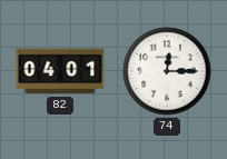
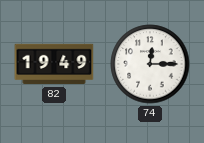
82: 04:01 -> 19:49 (54, 64)
